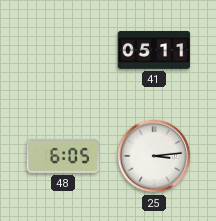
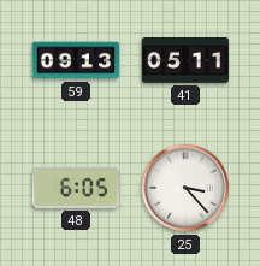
59: none -> 09:13 (76, 60)
25: 3:14 -> 3:23 (185, 188)
